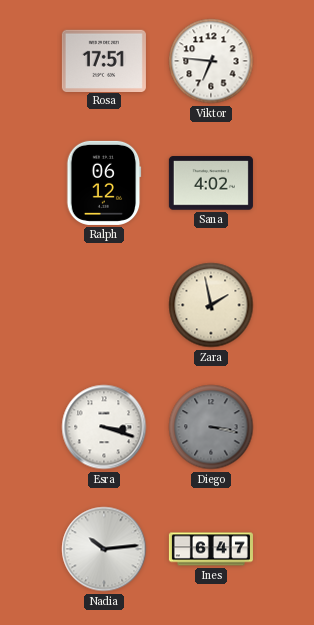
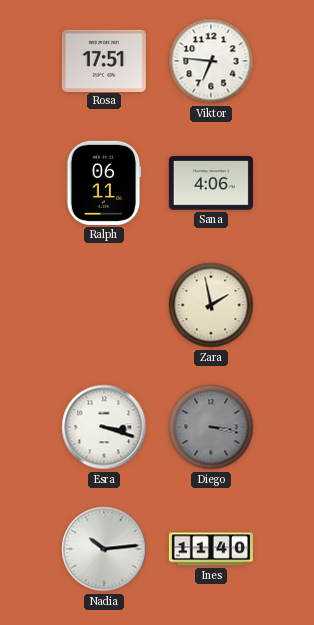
Ralph: 06:12 -> 06:11 (104, 183)
Sana: 4:02 -> 4:06 (211, 183)
Ines: 6:47 -> 11:40 (211, 549)
